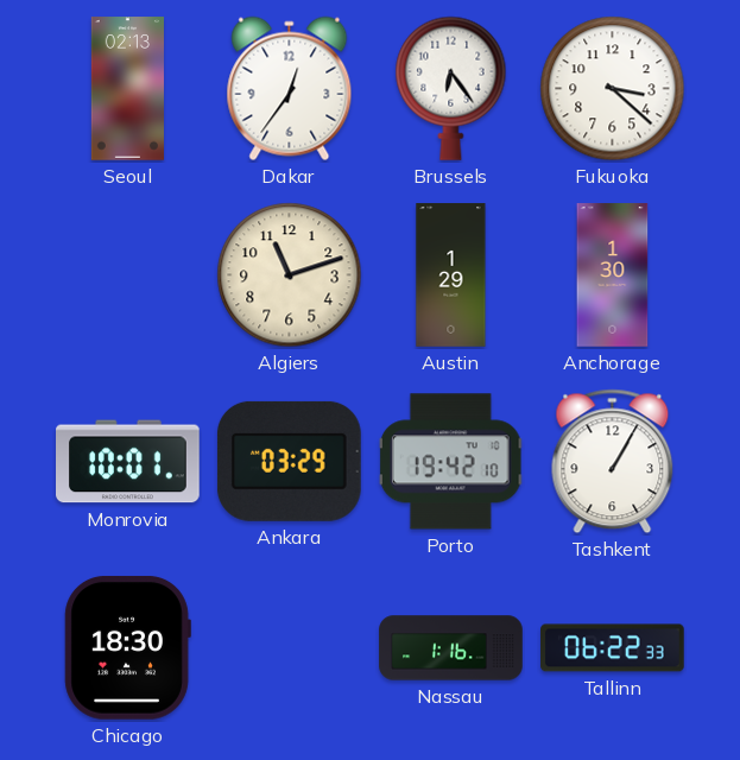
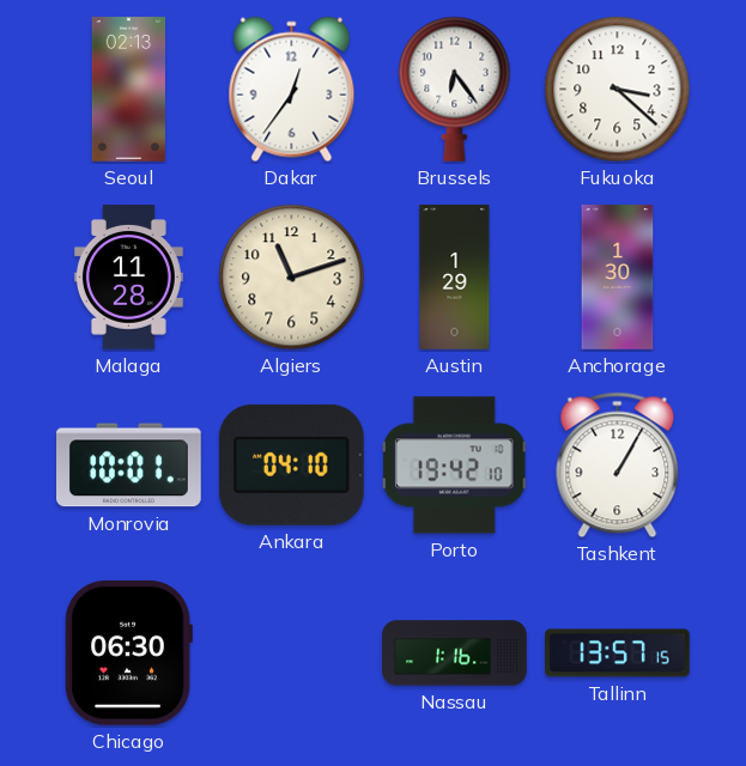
Malaga: none -> 11:28 (128, 278)
Ankara: 03:29 -> 04:10 (291, 464)
Chicago: 18:30 -> 06:30 (128, 652)
Tallinn: 06:22 -> 13:57 (618, 653)
